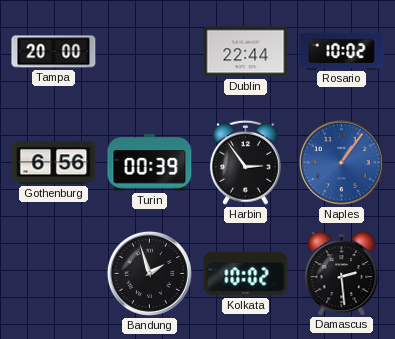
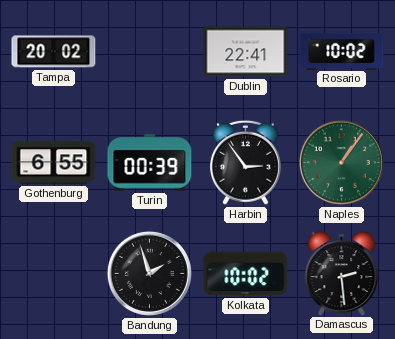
Tampa: 20:00 -> 20:02 (54, 52)
Dublin: 22:44 -> 22:41 (246, 52)
Gothenburg: 6:56 -> 6:55 (54, 163)
Naples dial: blue -> green (341, 162)
